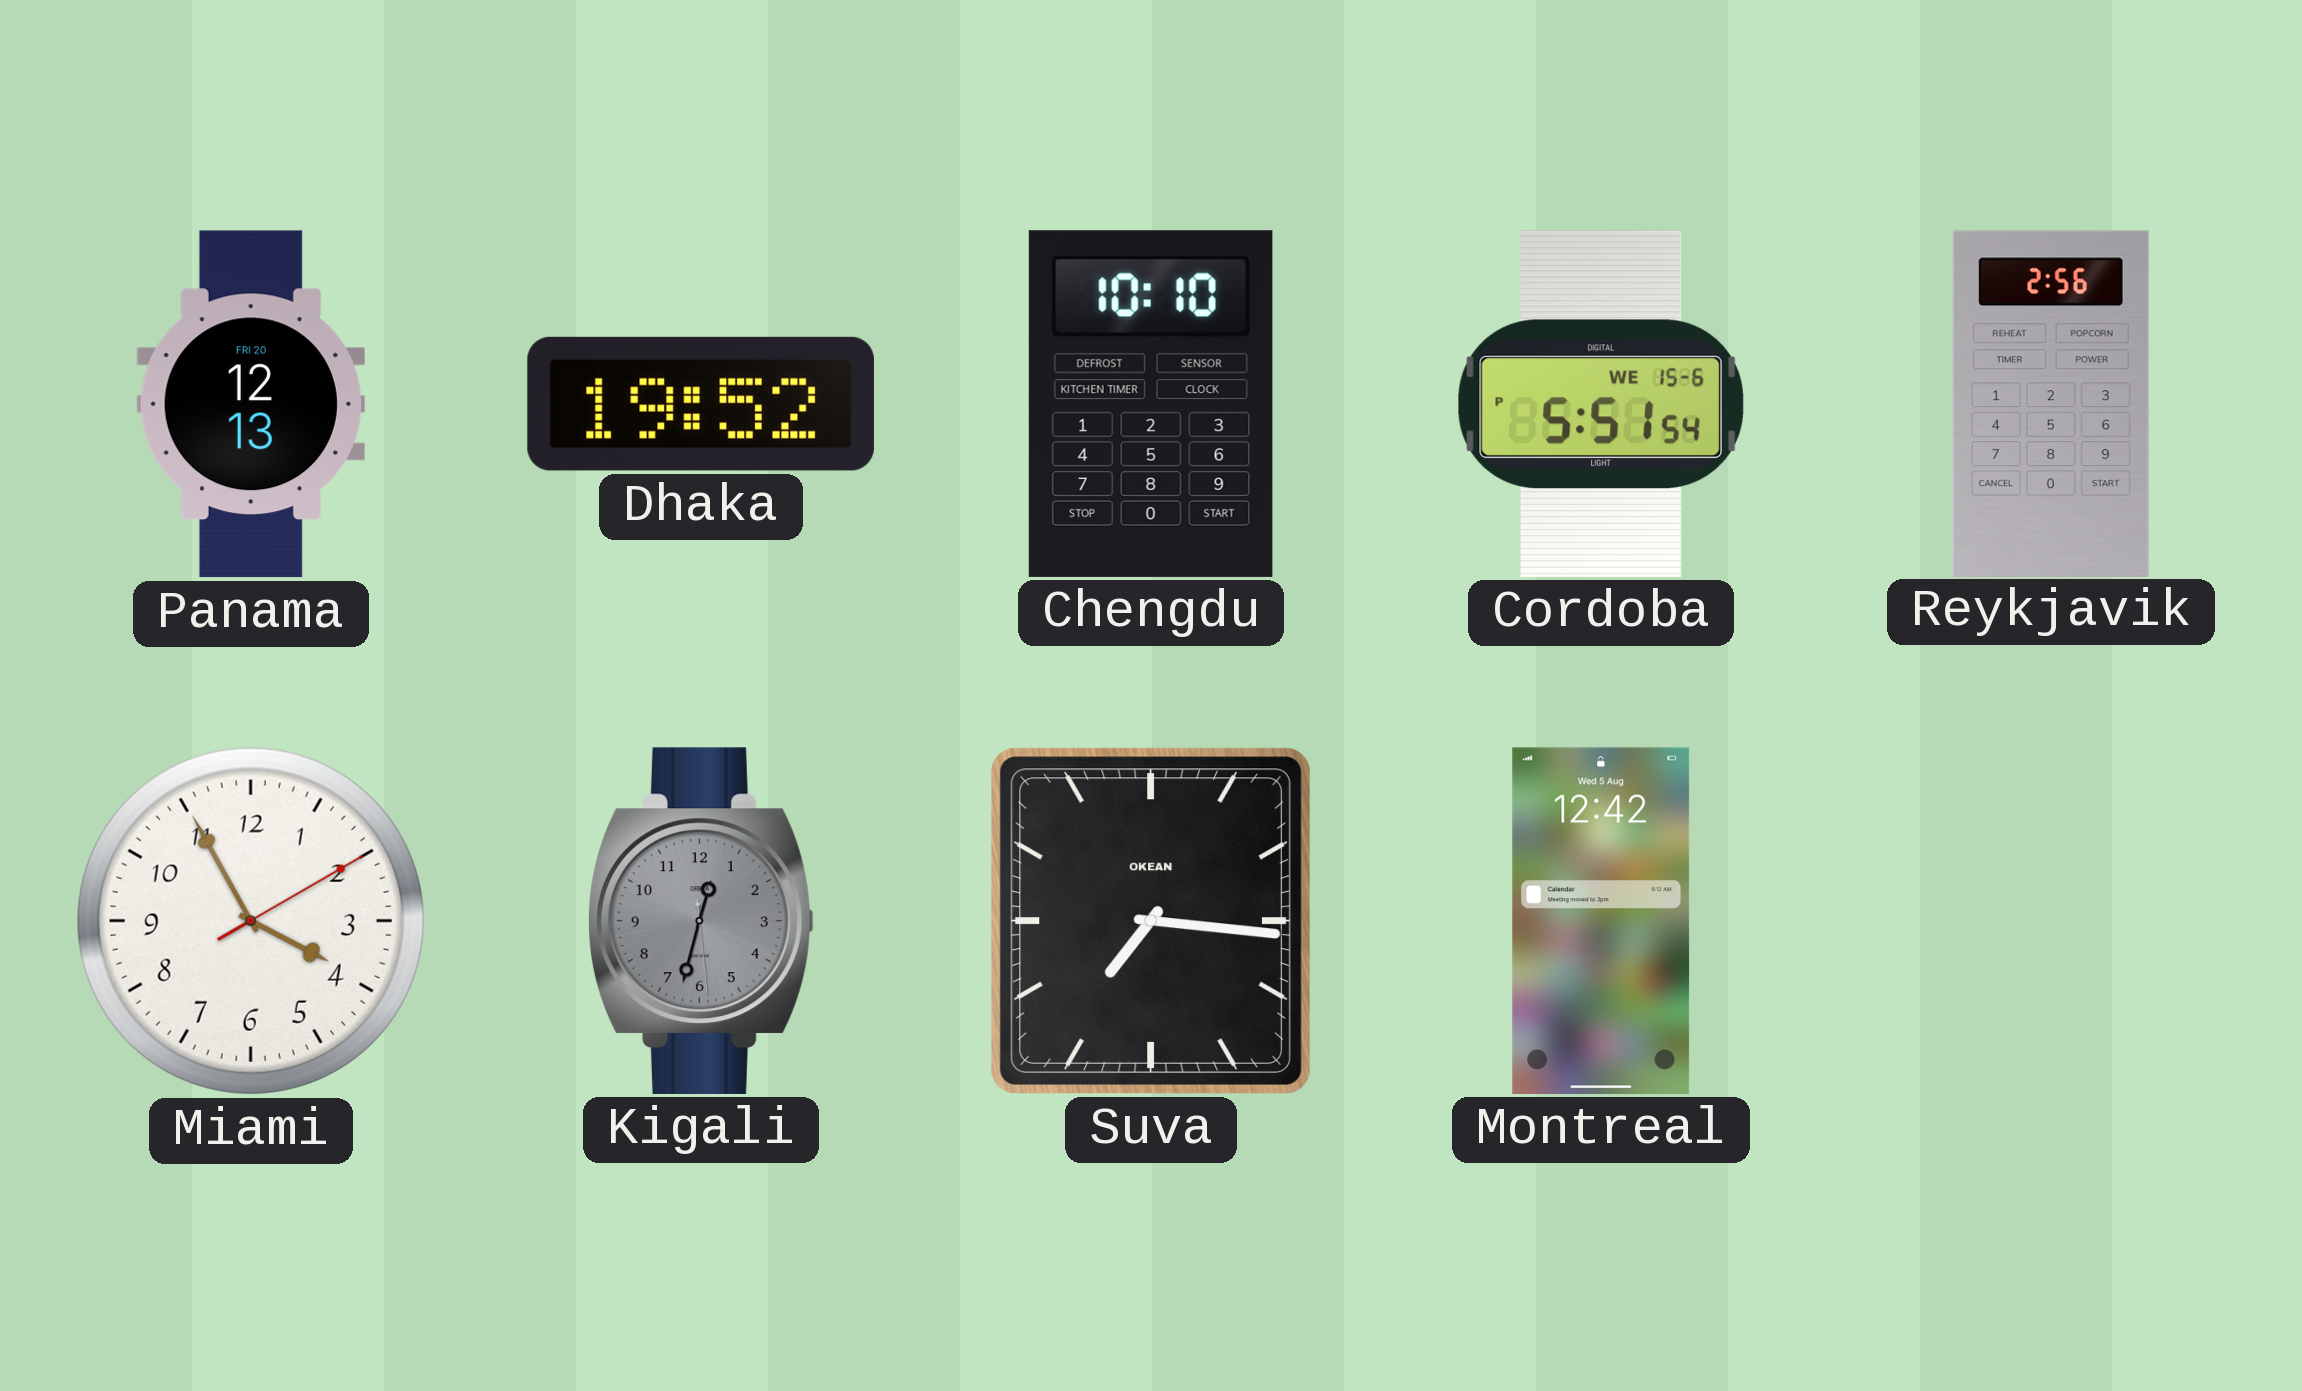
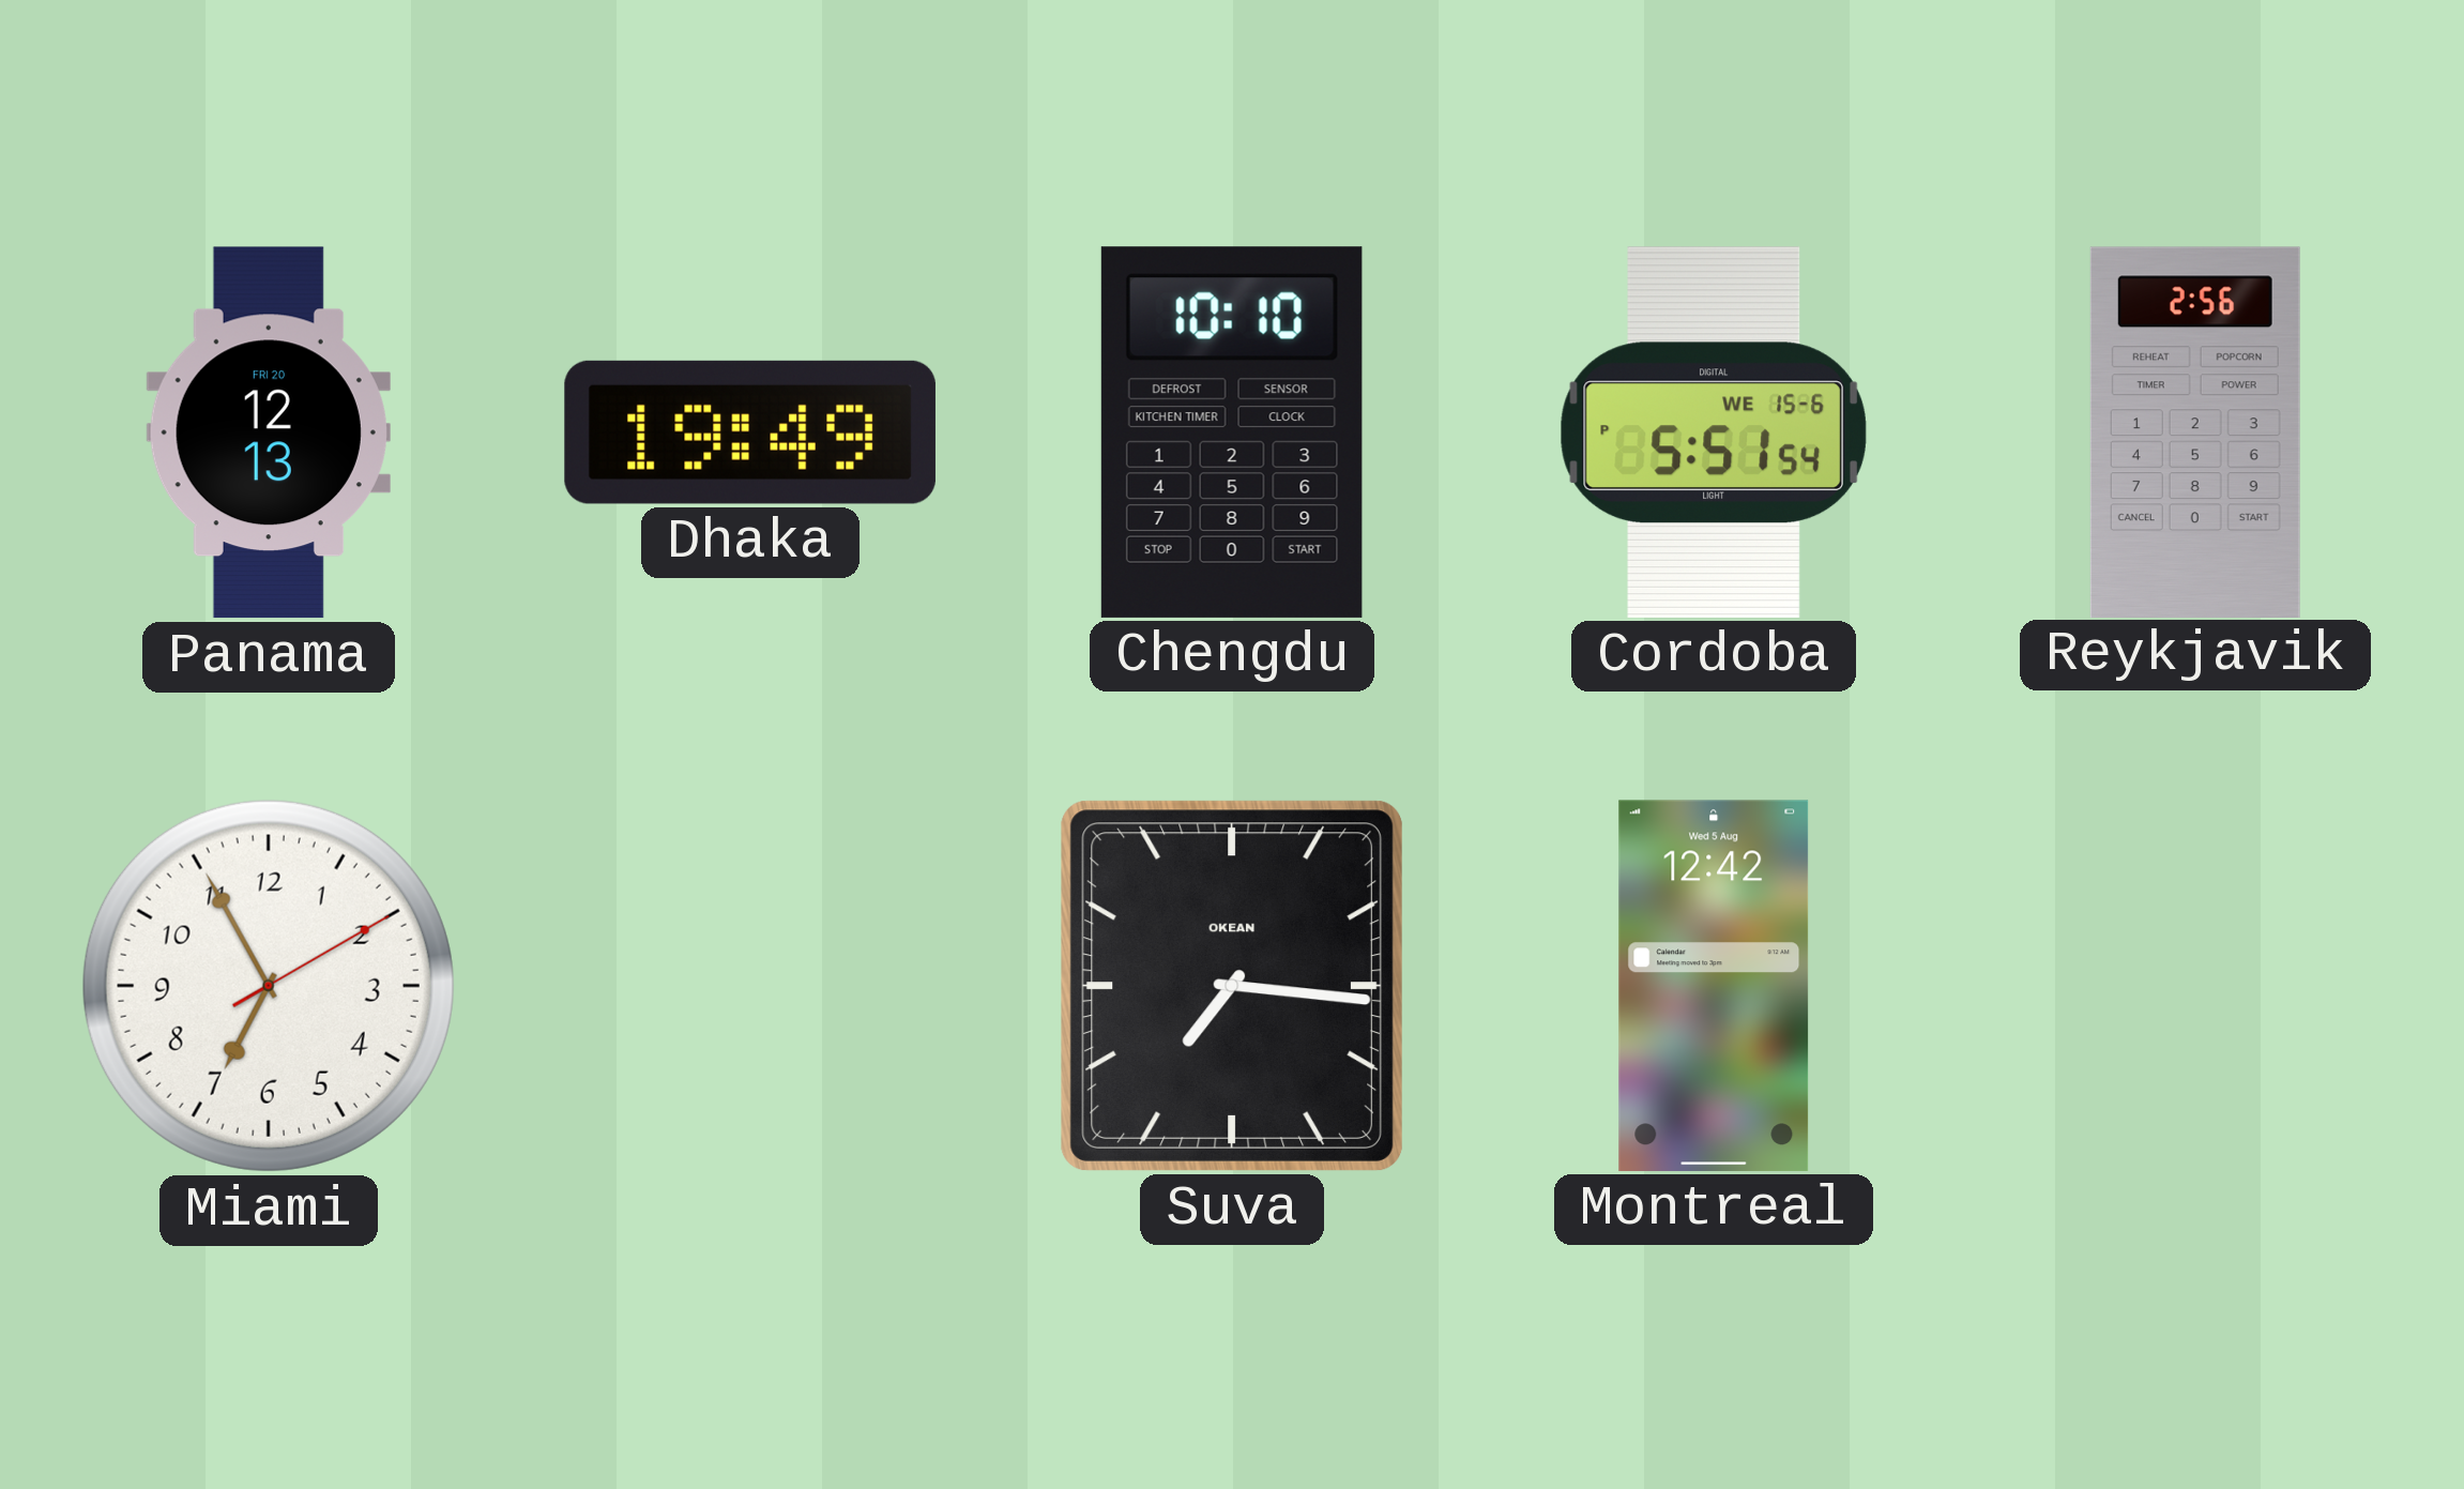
Dhaka: 19:52 -> 19:49 (750, 432)
Miami: 3:55 -> 6:55 (269, 986)
Kigali: 12:32 -> none (701, 921)
